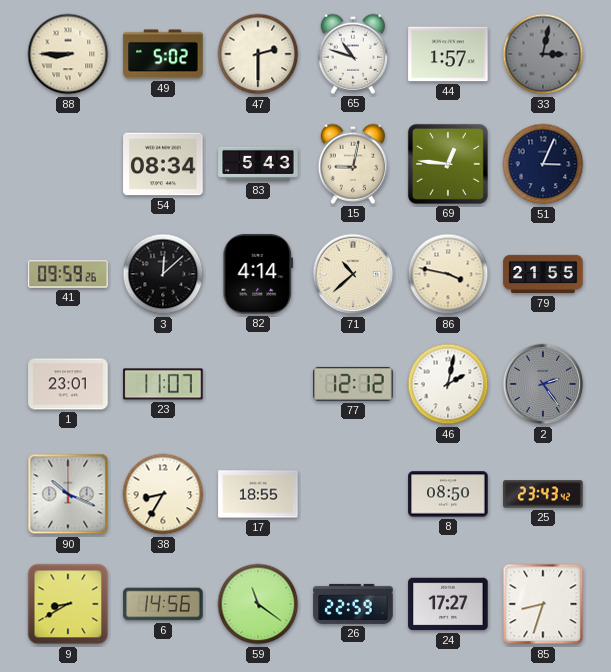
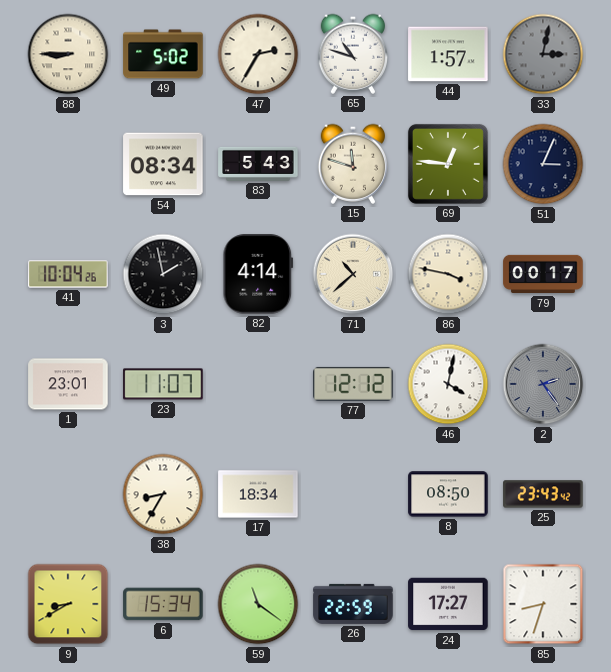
47: 2:30 -> 2:35 (258, 54)
15: 9:02 -> 11:48 (352, 164)
41: 09:59 -> 10:04 (68, 274)
3: 12:08 -> 1:58 (163, 274)
79: 21:55 -> 00:17 (543, 274)
46: 2:02 -> 4:02 (448, 384)
90: 10:19 -> none (68, 494)
17: 18:55 -> 18:34 (258, 494)
6: 14:56 -> 15:34 (163, 604)
